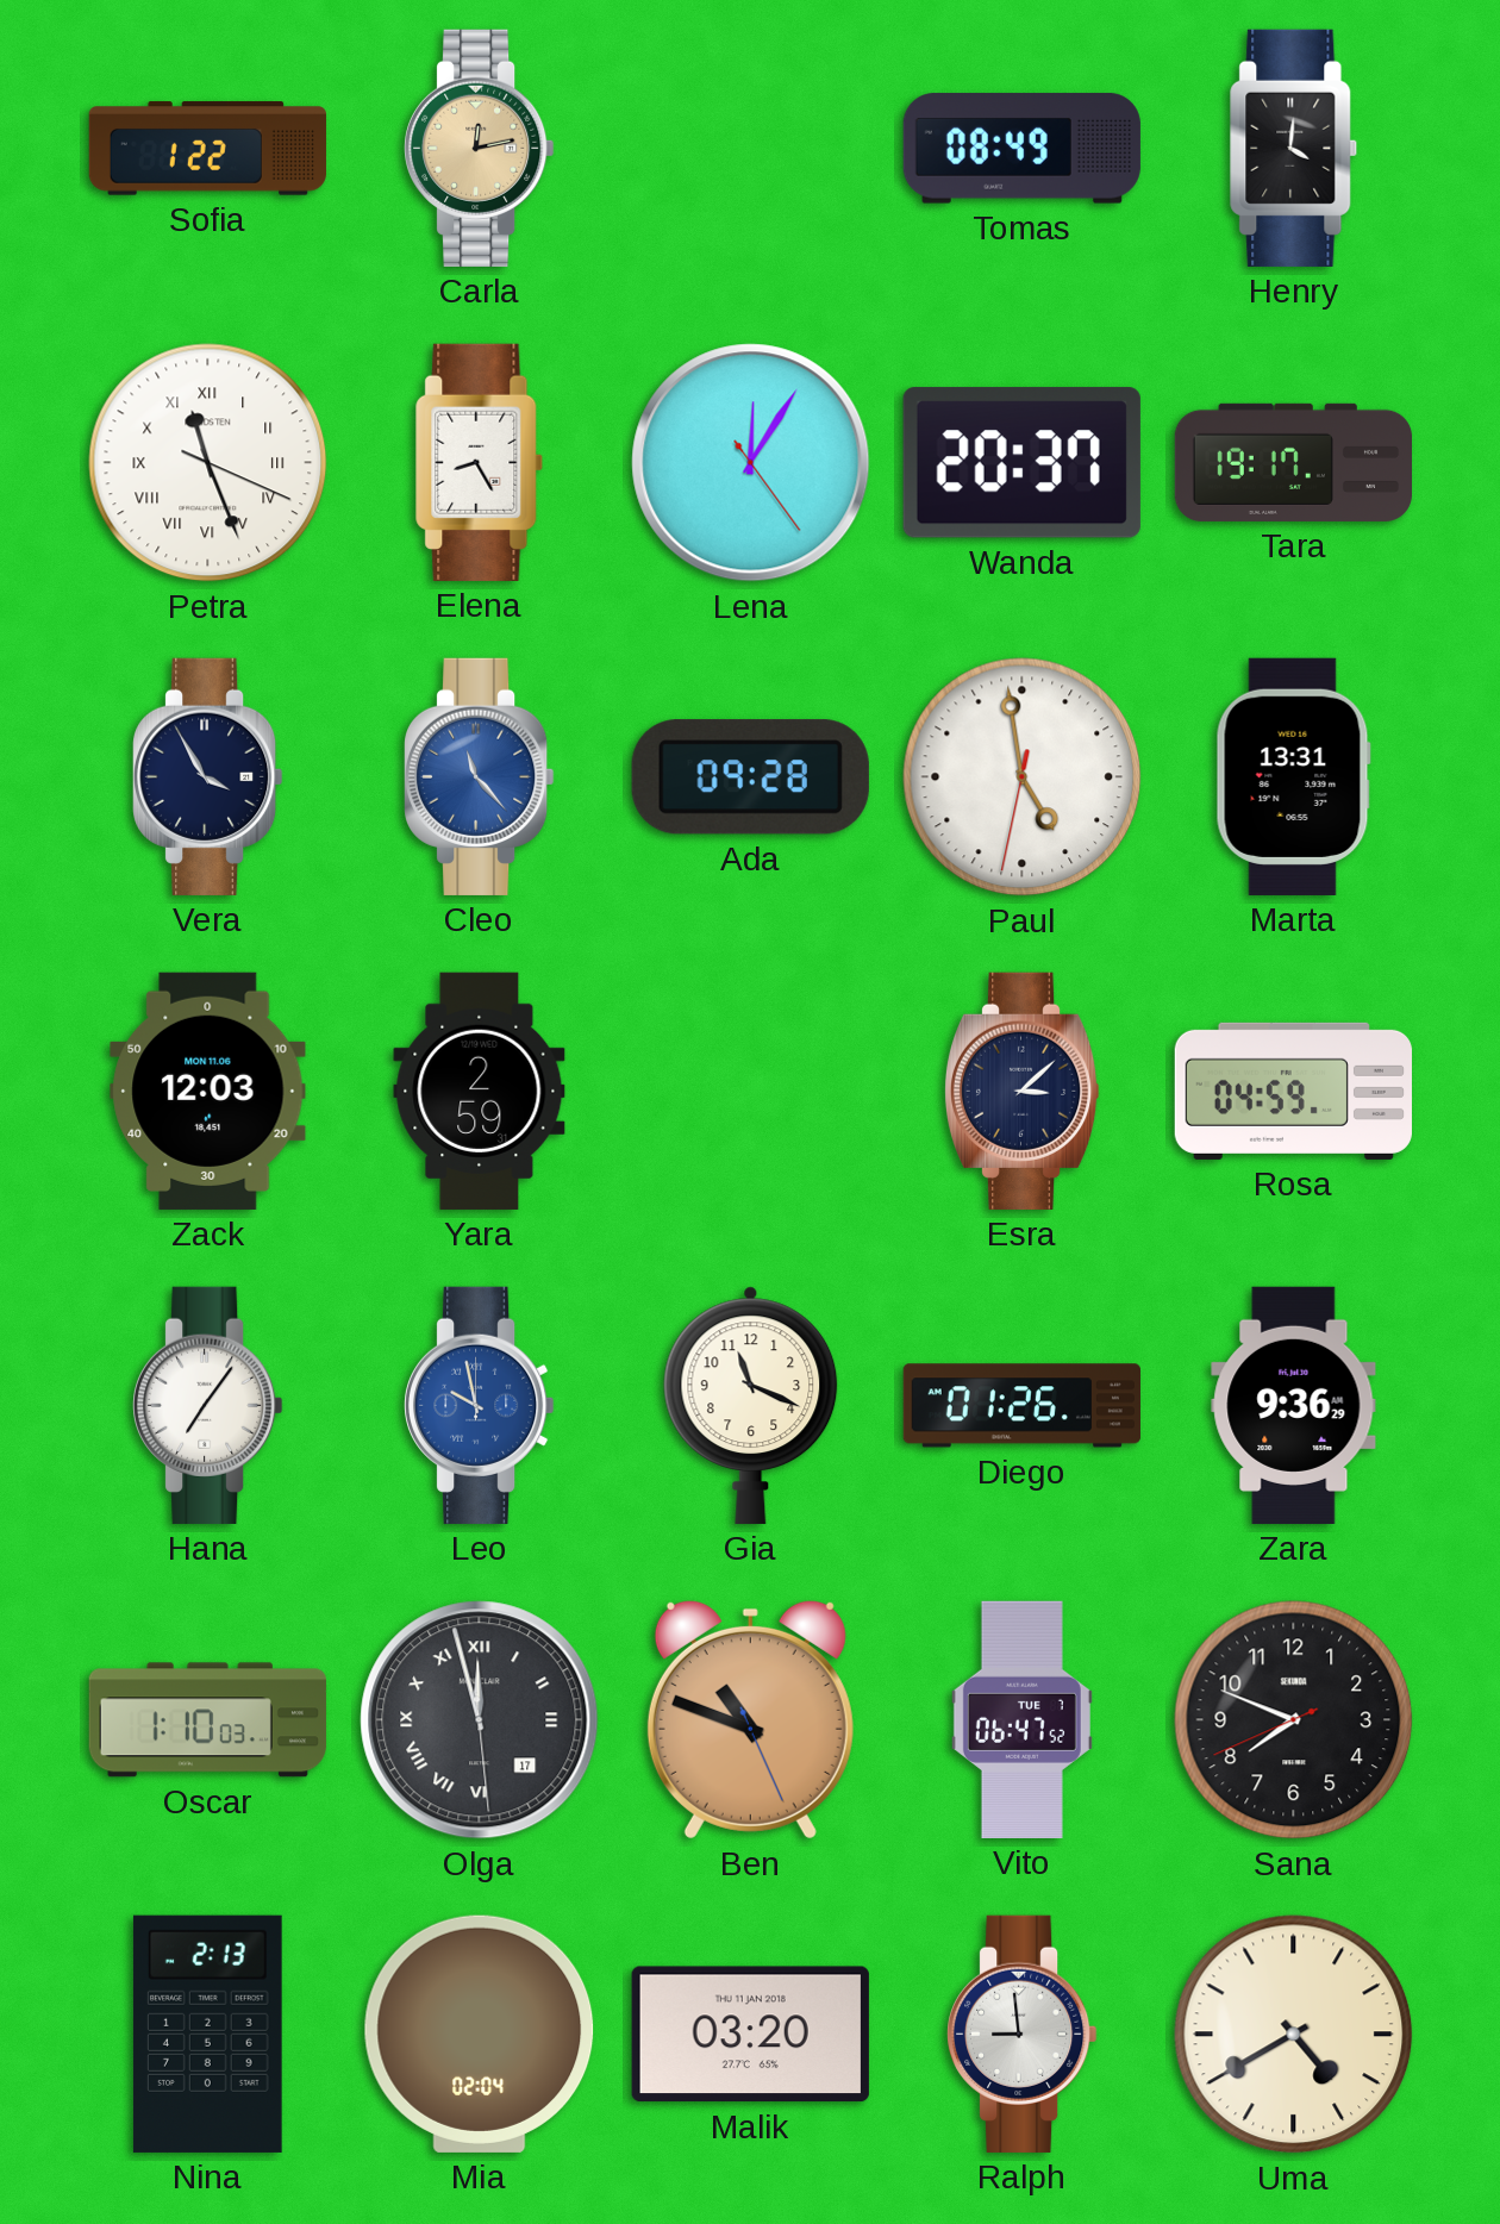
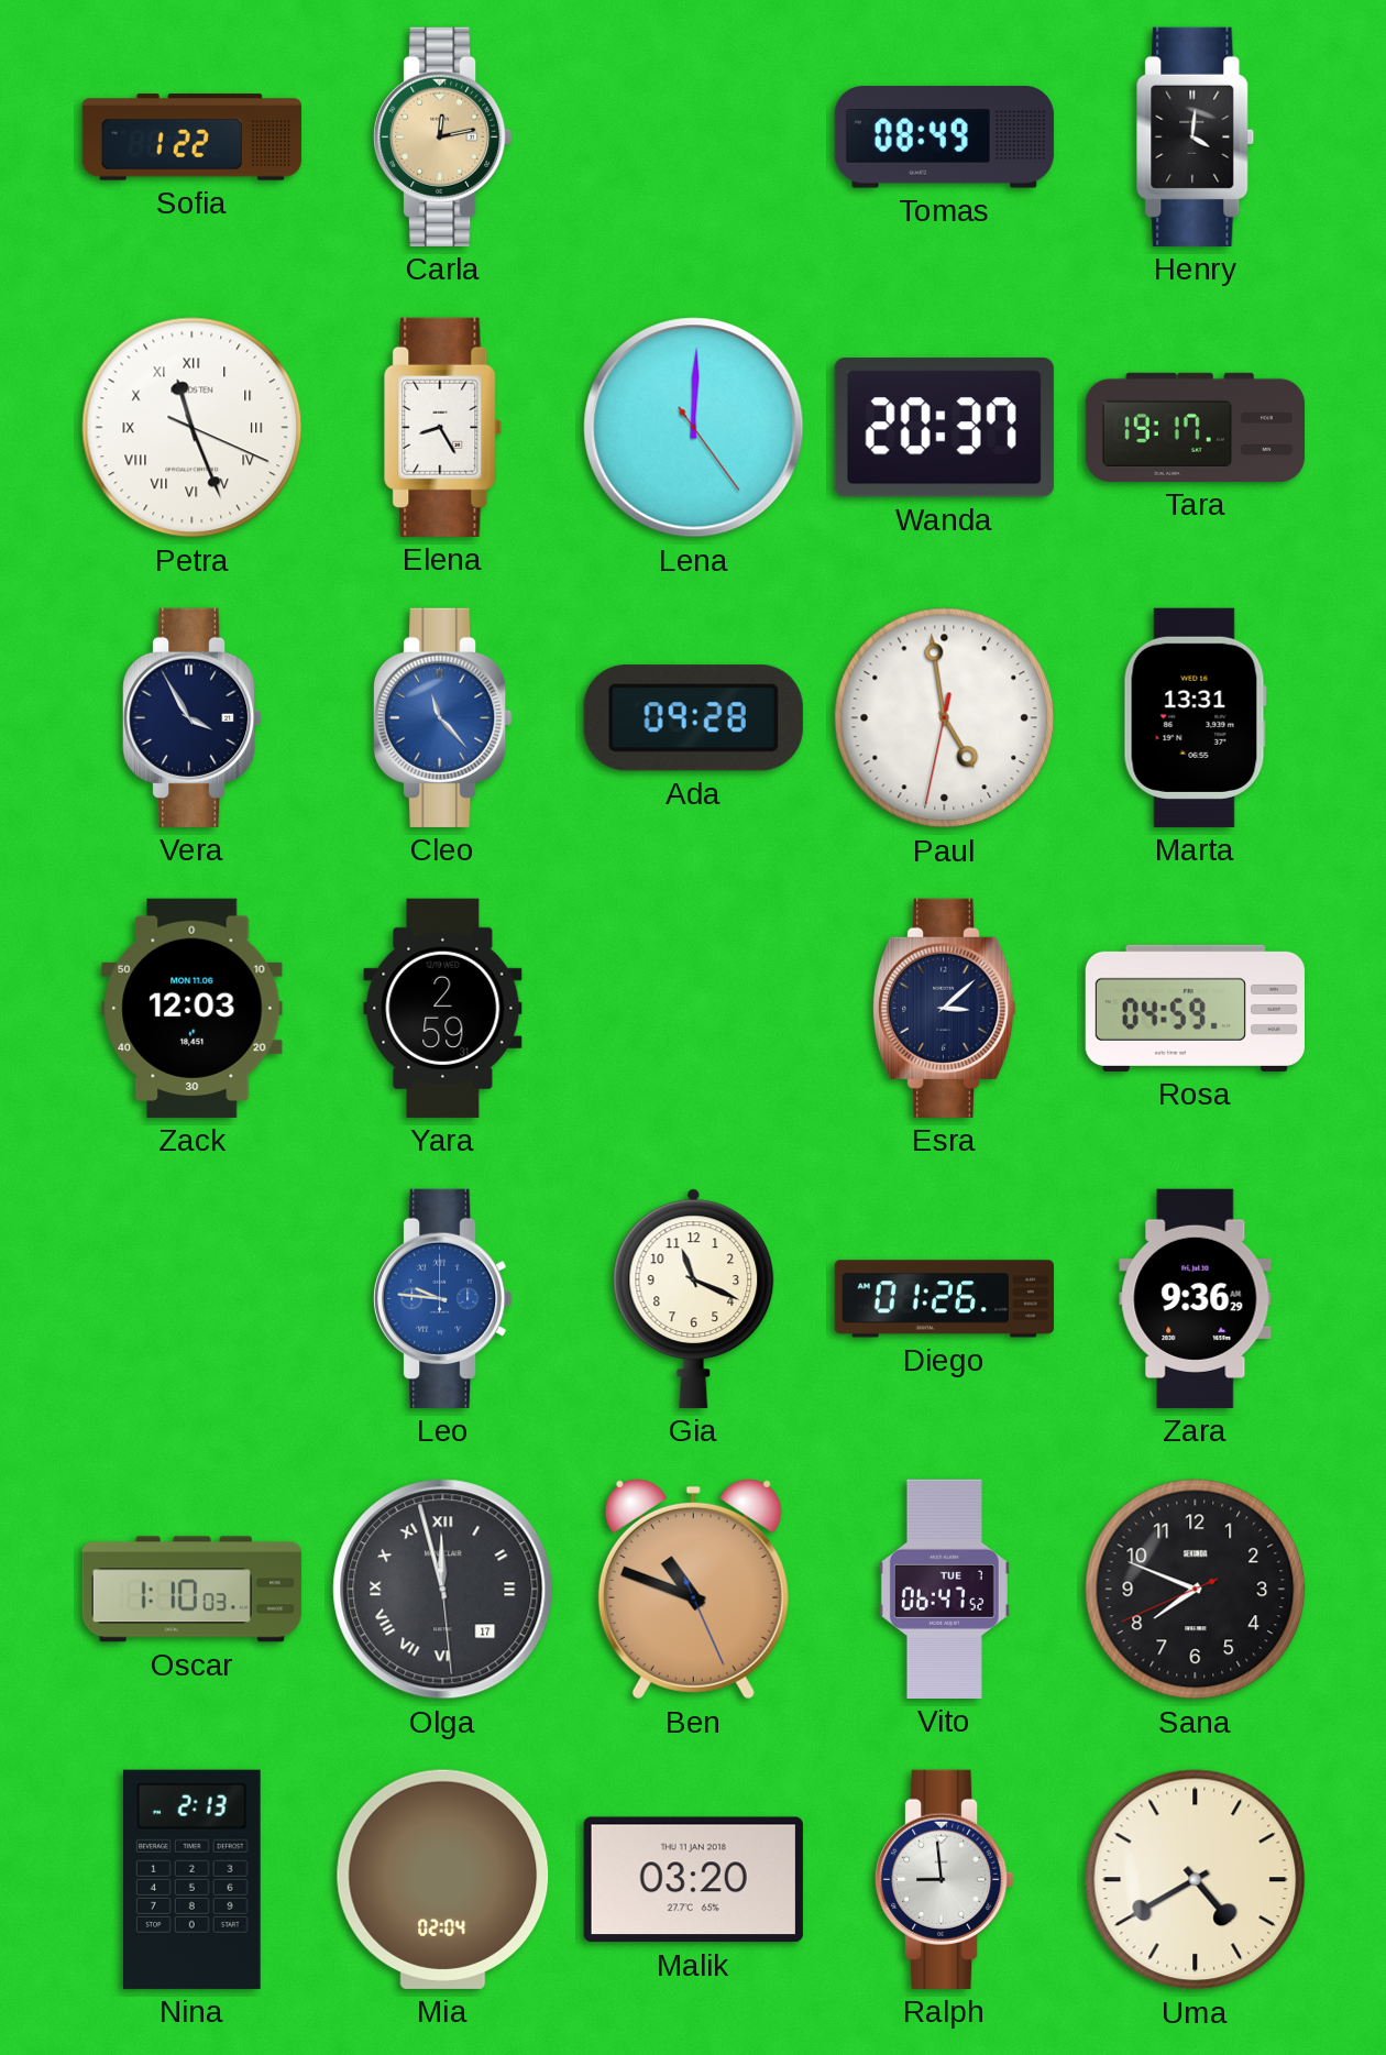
Lena: 12:05 -> 12:00 (694, 428)
Hana: 7:06 -> none (208, 1405)
Leo: 9:58 -> 9:46 (443, 1298)
